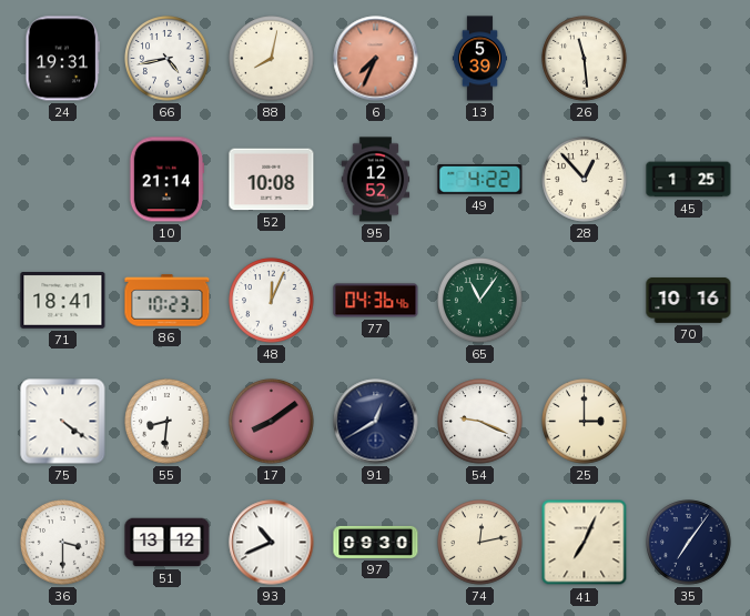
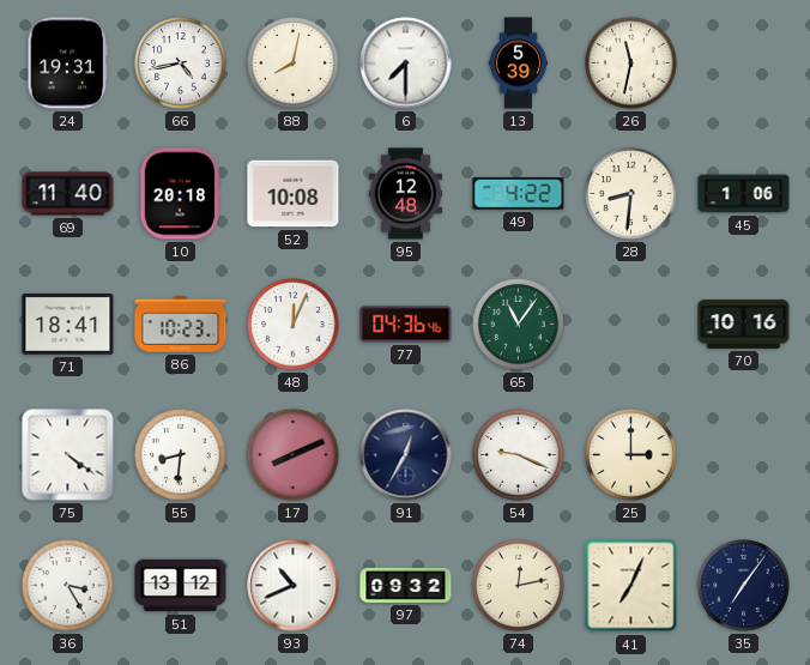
6: 7:34 -> 7:30 (406, 64)
6 dial: salmon -> white (406, 64)
26: 11:29 -> 11:32 (631, 64)
69: none -> 11:40 (68, 194)
10: 21:14 -> 20:18 (180, 194)
95: 12:52 -> 12:48 (406, 194)
28: 12:53 -> 8:31 (631, 194)
45: 1:25 -> 1:06 (744, 194)
17: 8:09 -> 8:11 (294, 455)
91: 12:40 -> 12:35 (406, 455)
36: 3:30 -> 3:25 (68, 586)
97: 09:30 -> 09:32 (406, 585)
